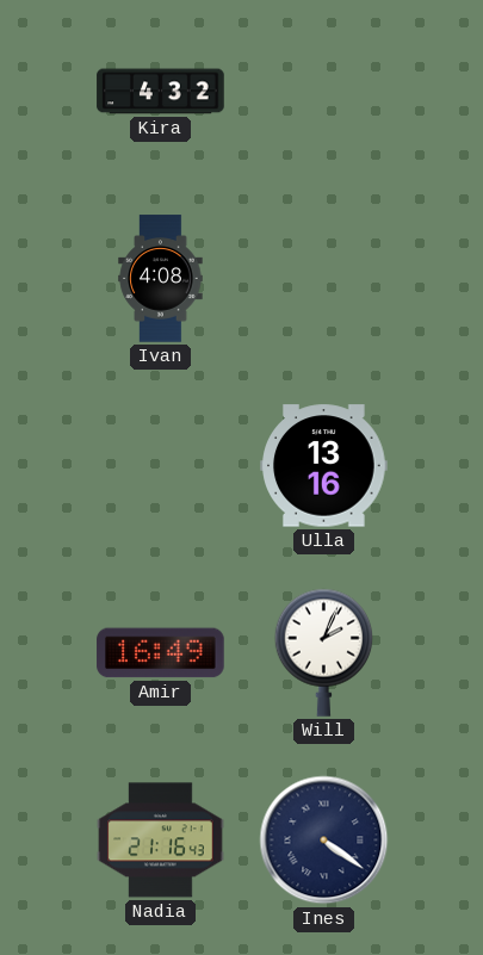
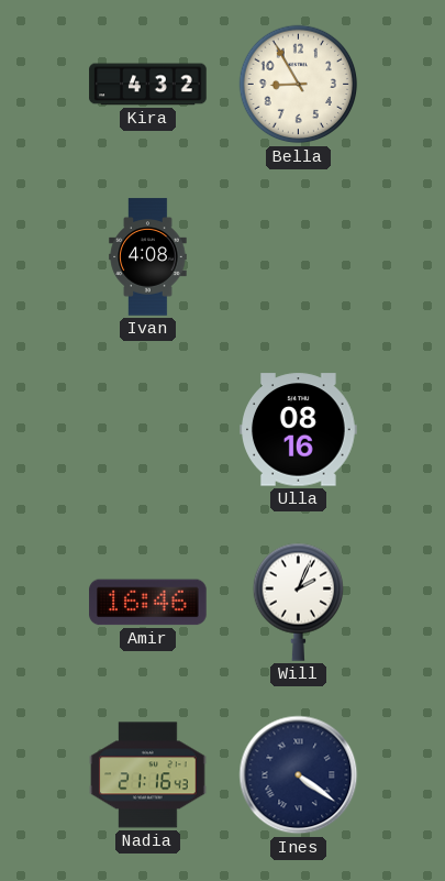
Bella: none -> 8:55 (299, 85)
Ulla: 13:16 -> 08:16 (299, 430)
Amir: 16:49 -> 16:46 (148, 603)
